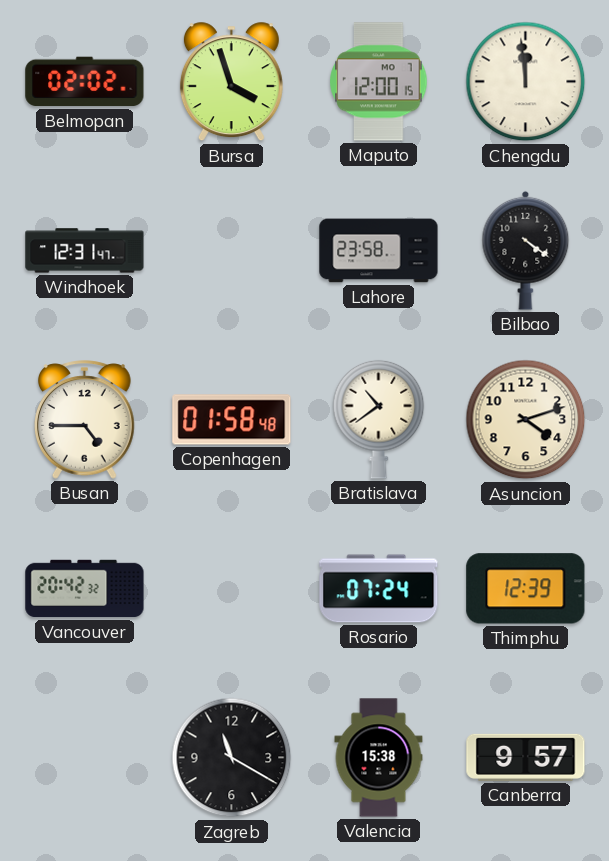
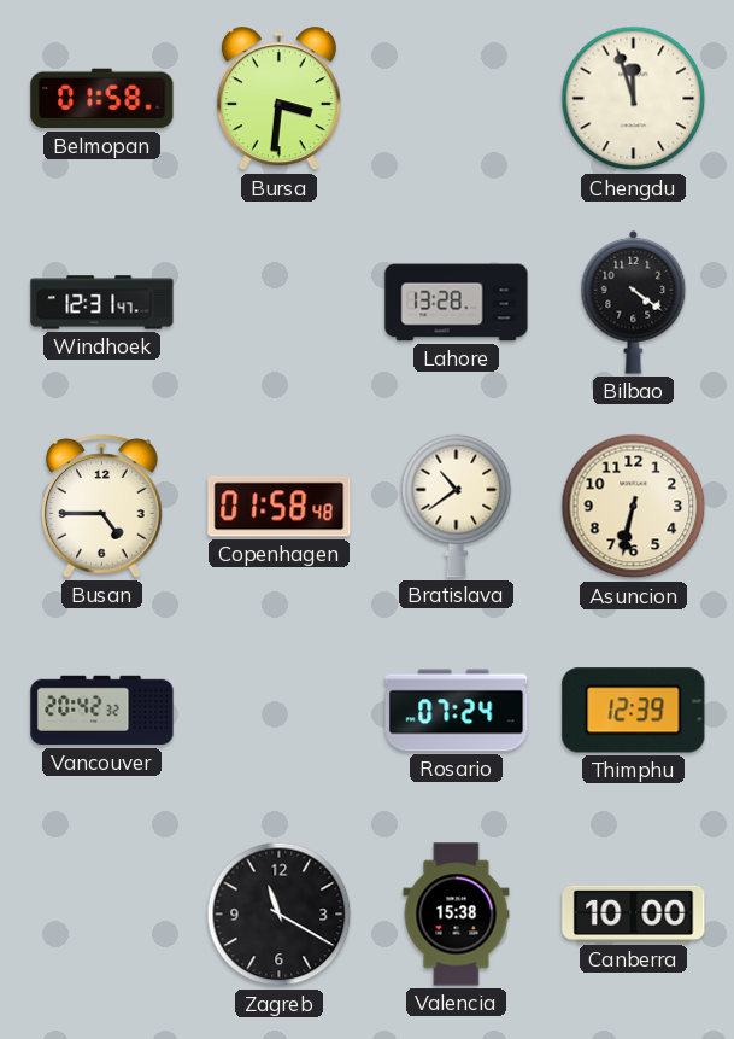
Belmopan: 02:02 -> 01:58 (102, 99)
Bursa: 3:57 -> 3:31 (278, 99)
Maputo: 12:00 -> none (379, 82)
Chengdu: 11:59 -> 11:57 (634, 99)
Lahore: 23:58 -> 13:28 (457, 303)
Asuncion: 4:12 -> 6:32 (634, 507)
Canberra: 9:57 -> 10:00 (634, 913)
